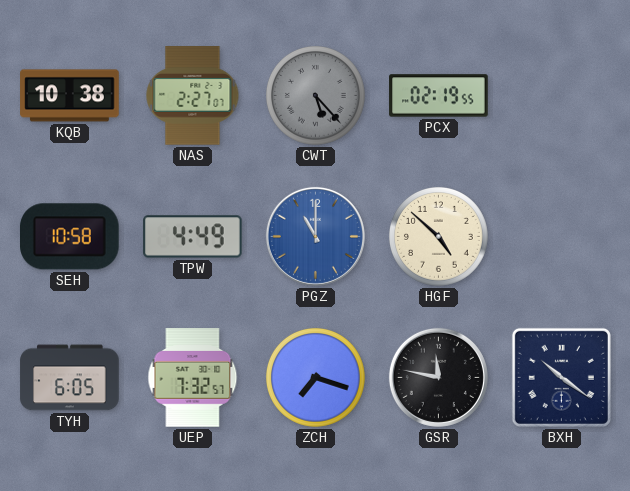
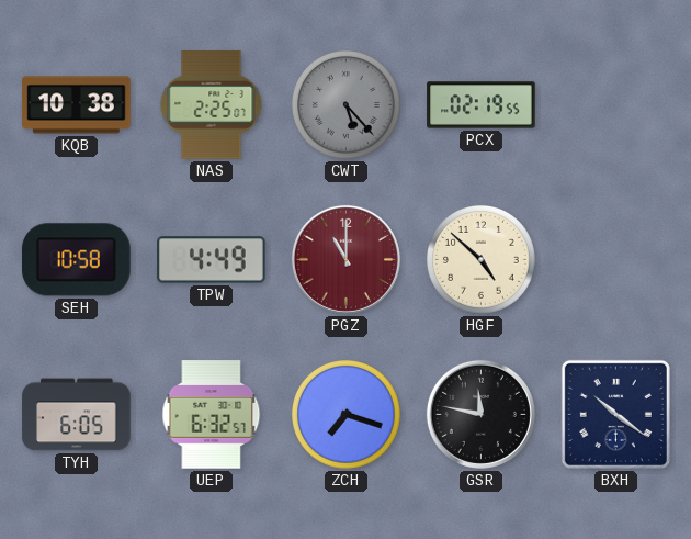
NAS: 2:27 -> 2:25 (212, 105)
PGZ dial: blue -> burgundy (346, 259)
UEP: 7:32 -> 6:32 (212, 415)
